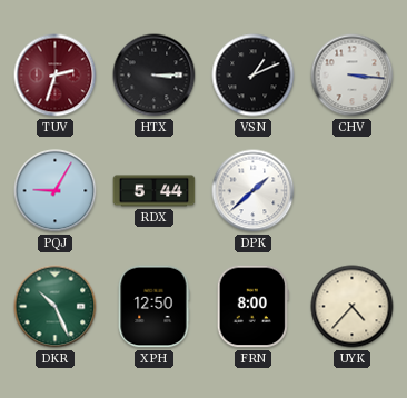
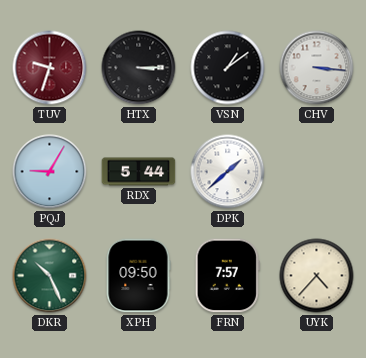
TUV: 2:33 -> 9:33 (50, 68)
VSN: 1:11 -> 1:09 (228, 68)
XPH: 12:50 -> 09:50 (138, 276)
FRN: 8:00 -> 7:57 (227, 276)
